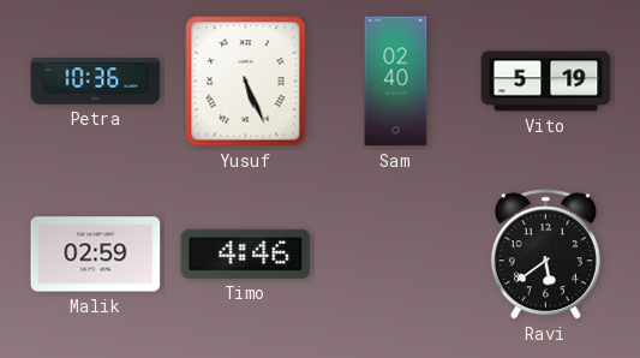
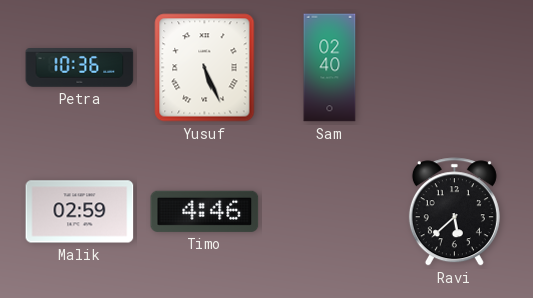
Vito: 5:19 -> none (546, 82)
Ravi: 5:39 -> 5:38 (454, 212)
